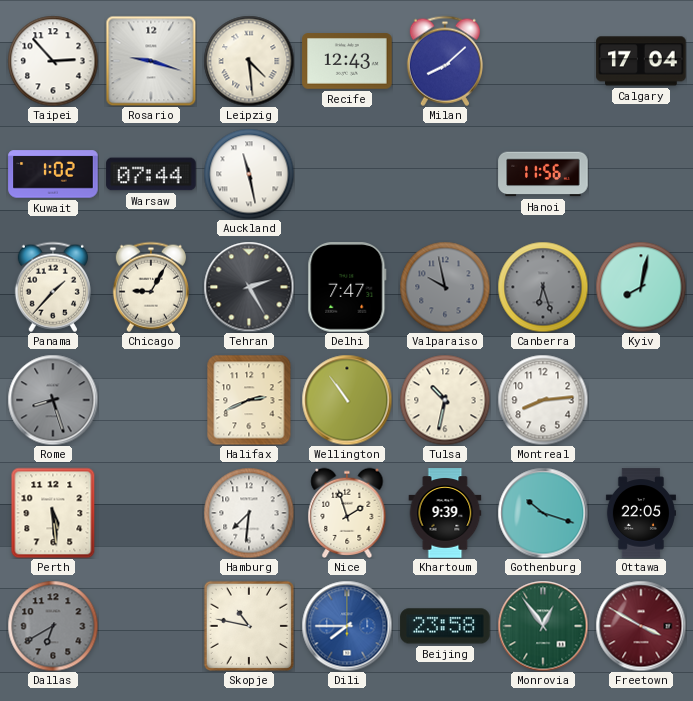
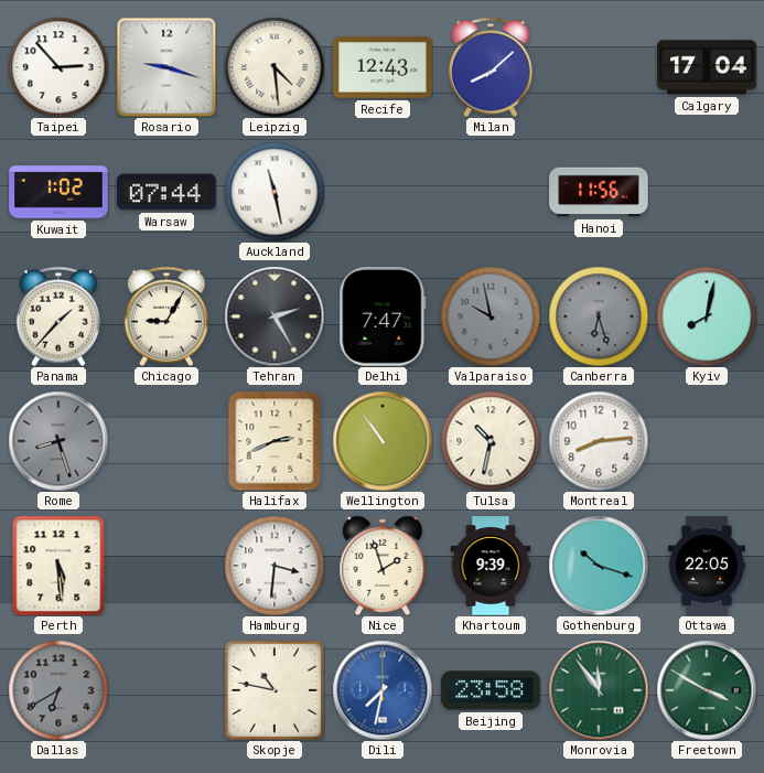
Hamburg: 7:31 -> 3:31 (275, 566)
Dili: 7:45 -> 7:32 (383, 690)
Monrovia: 12:54 -> 11:54 (599, 690)
Freetown dial: burgundy -> green (707, 690)
